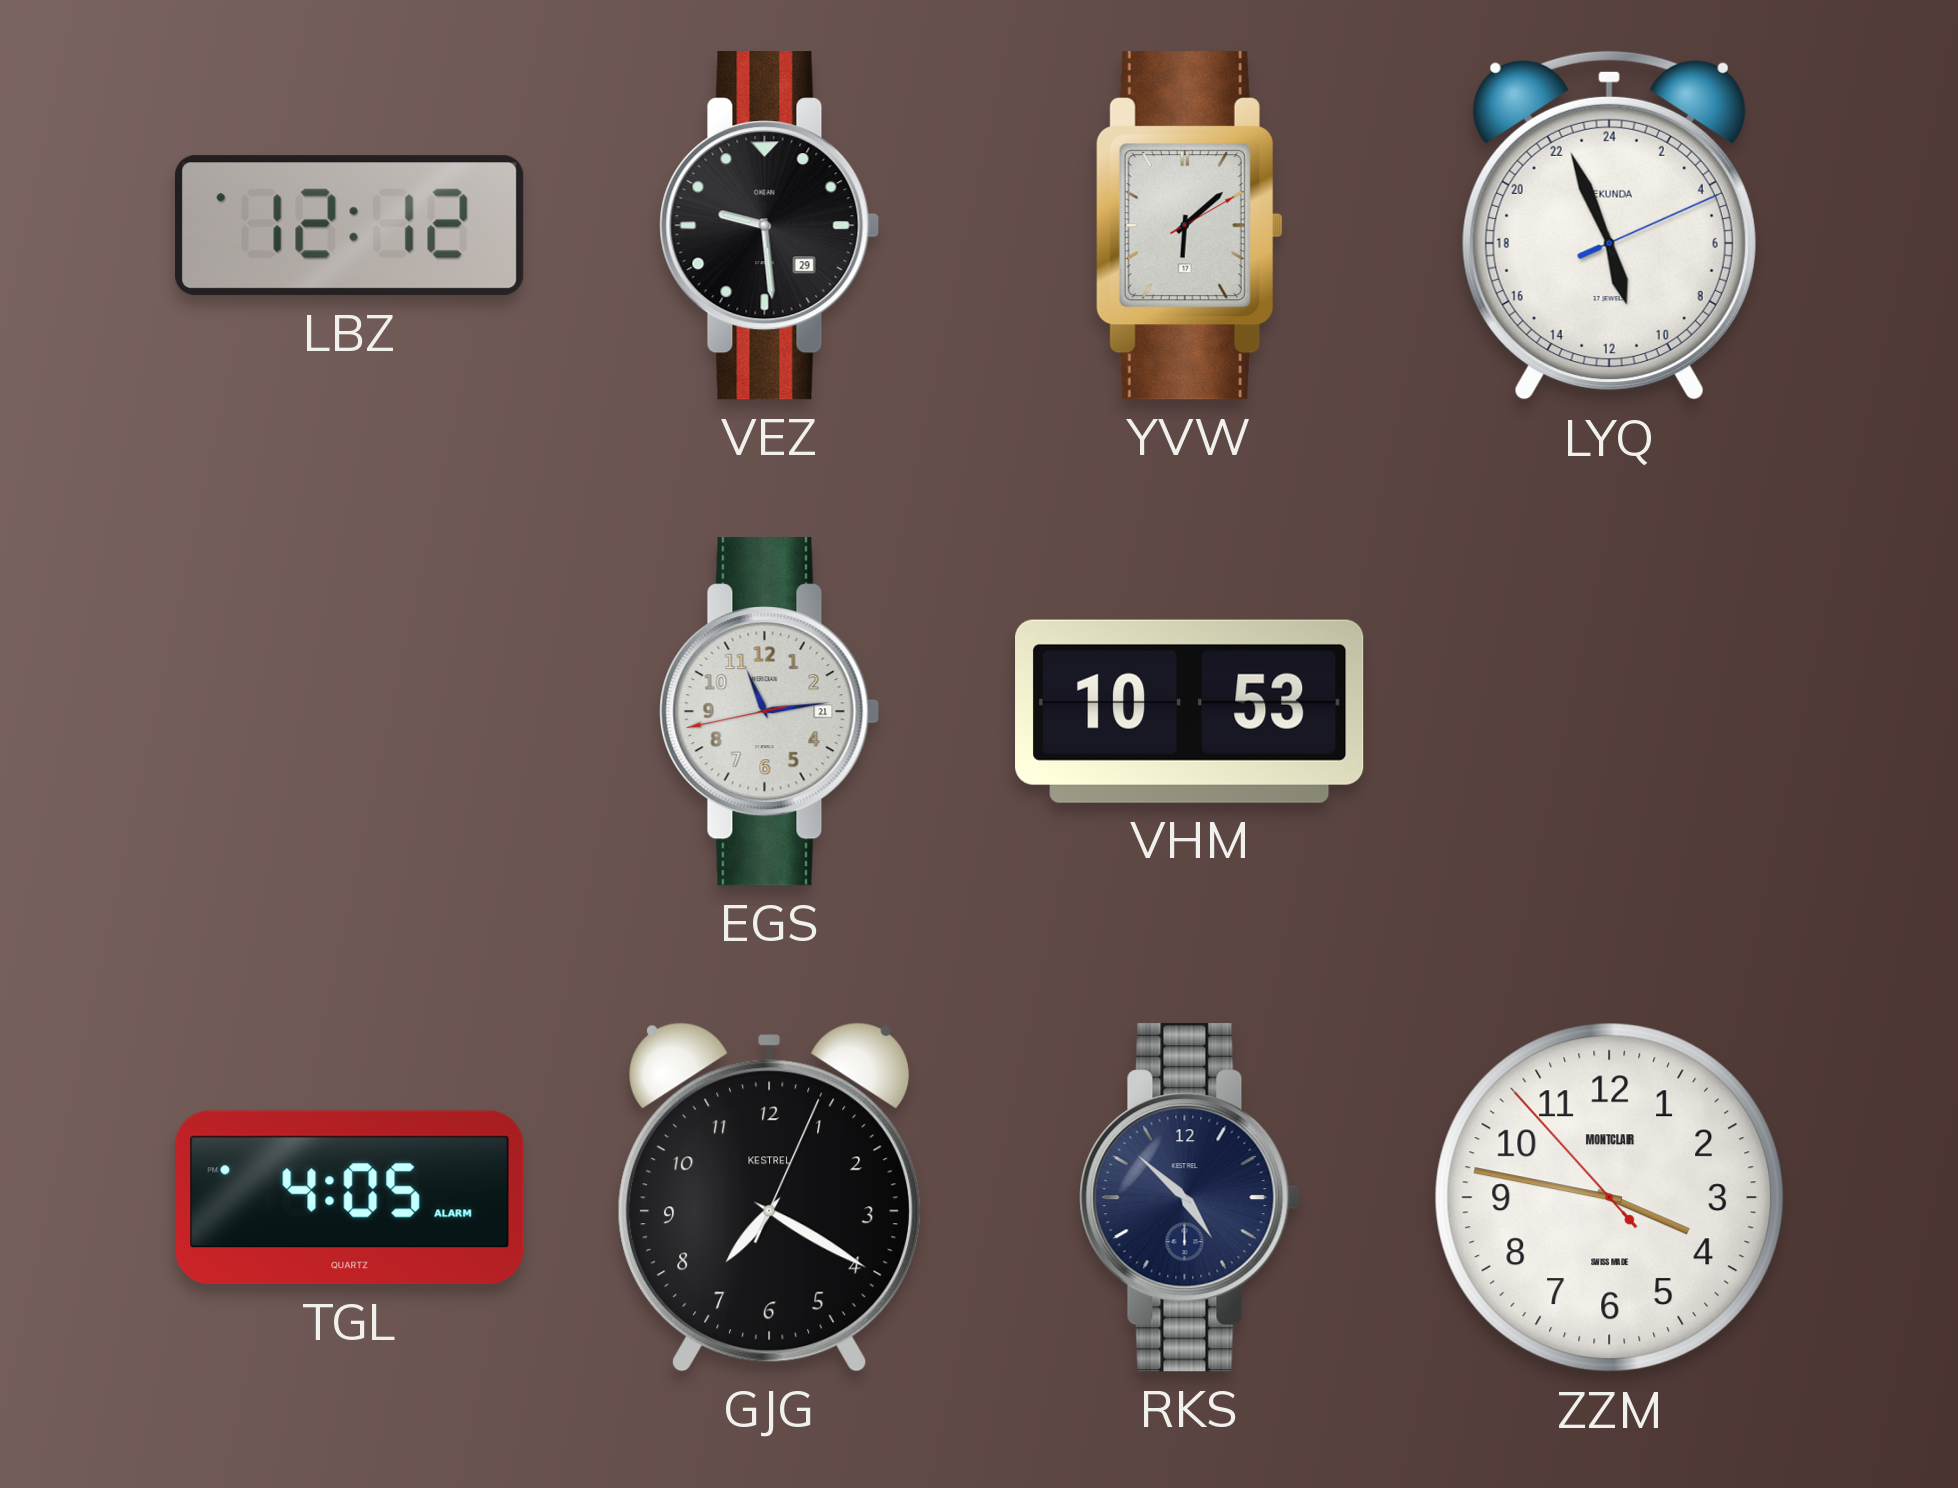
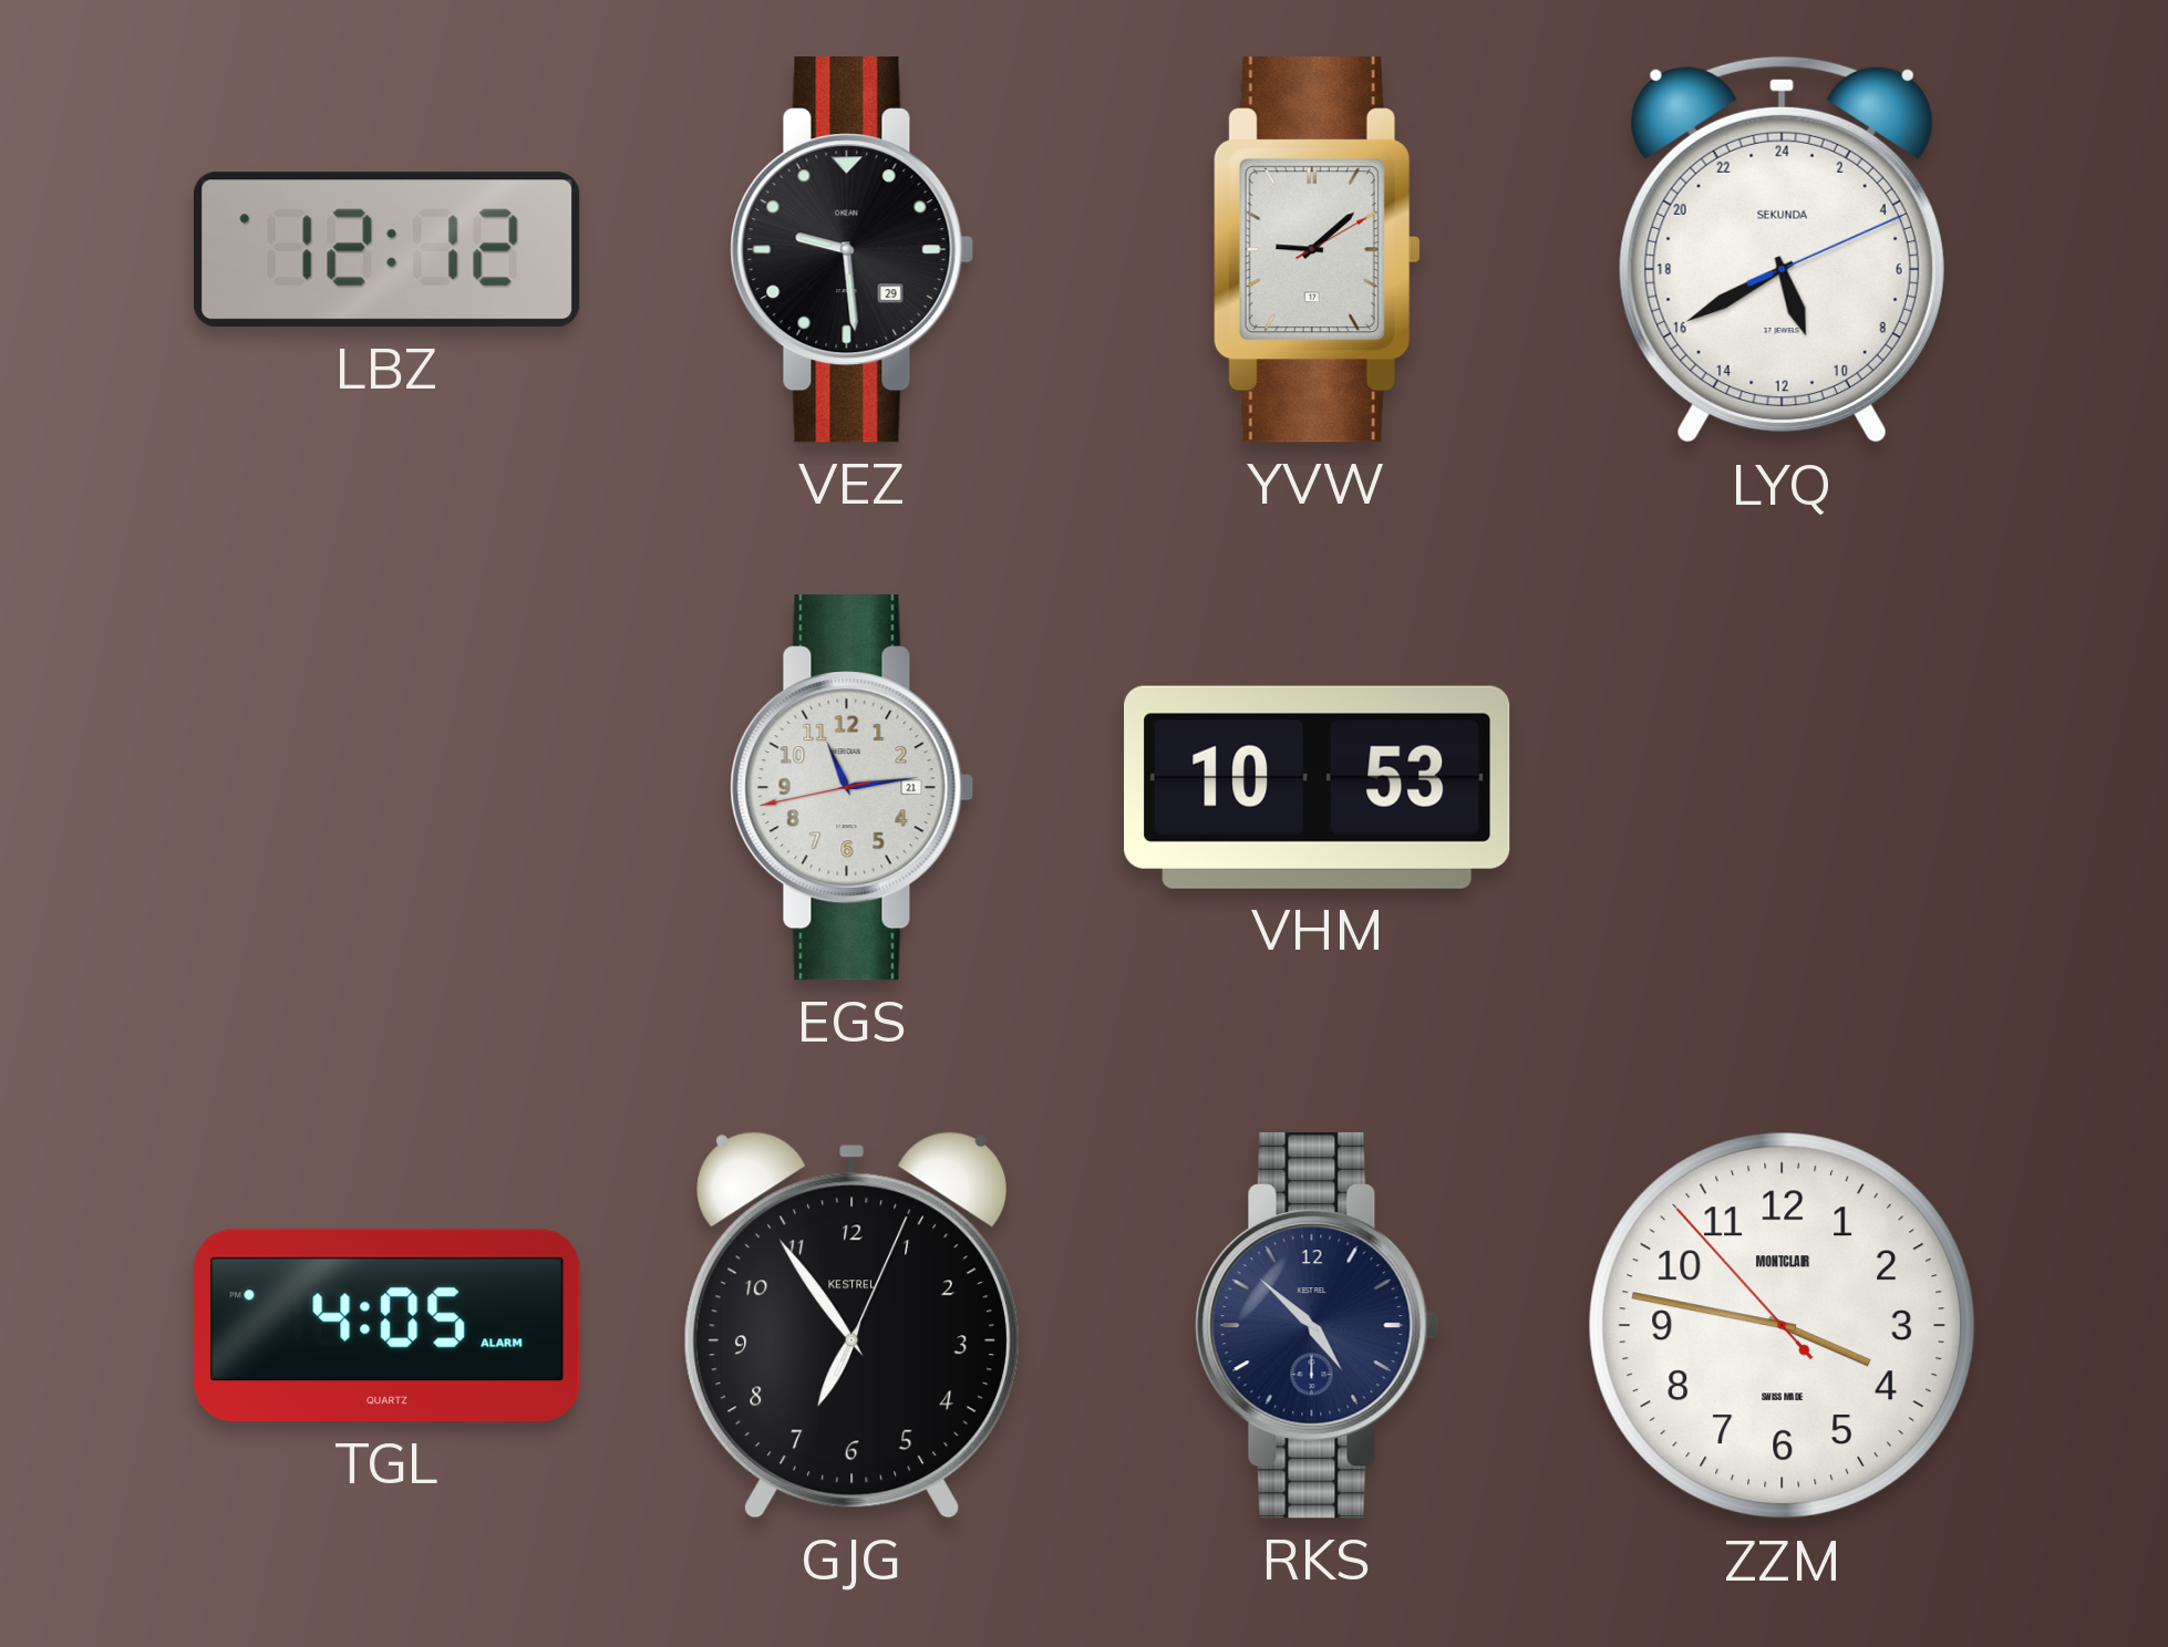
YVW: 6:08 -> 9:08 (1317, 250)
LYQ: 10:56 -> 10:40 (1782, 250)
GJG: 7:20 -> 6:54 (853, 1325)
